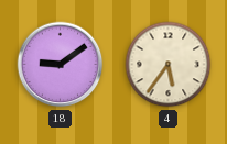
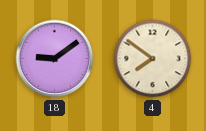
4: 5:36 -> 7:51 (153, 59)
